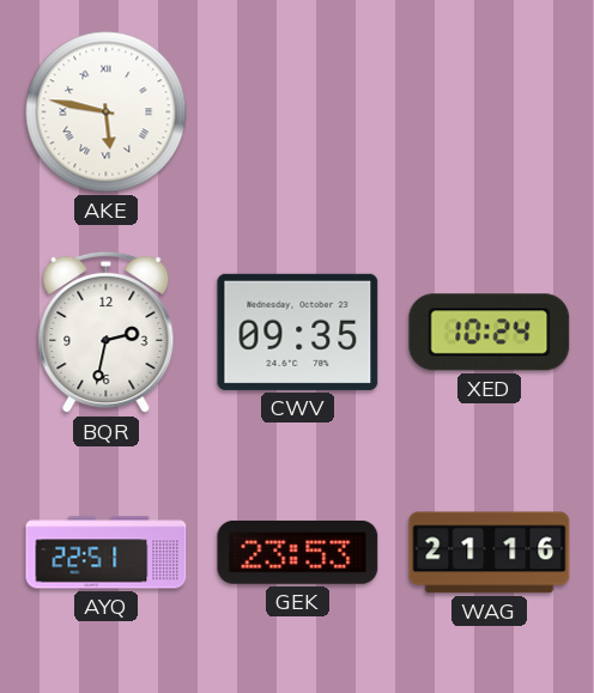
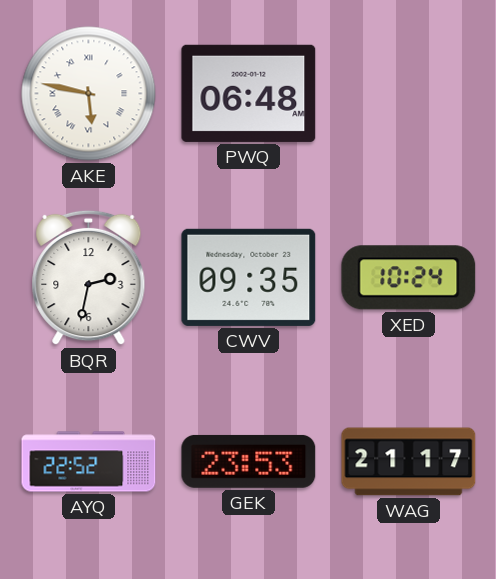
PWQ: none -> 06:48 (249, 93)
AYQ: 22:51 -> 22:52 (89, 462)
WAG: 21:16 -> 21:17 (409, 462)
